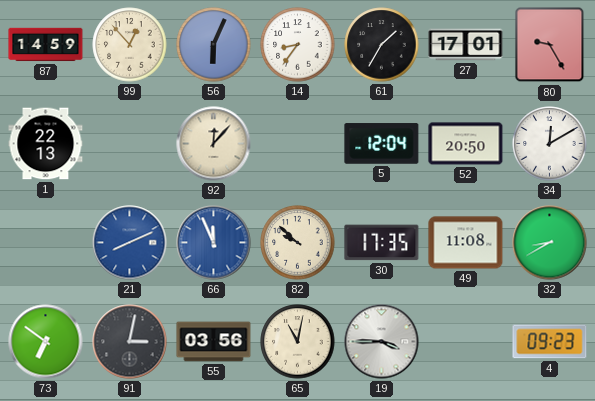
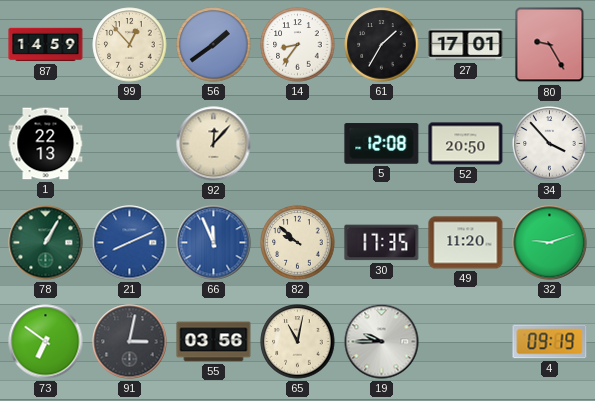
56: 6:04 -> 1:39 (214, 45)
5: 12:04 -> 12:08 (382, 144)
34: 12:10 -> 3:53 (550, 144)
78: none -> 1:05 (46, 243)
49: 11:08 -> 11:20 (466, 243)
32: 8:40 -> 9:12 (550, 243)
19: 3:45 -> 9:45 (382, 342)
4: 09:23 -> 09:19 (550, 342)
